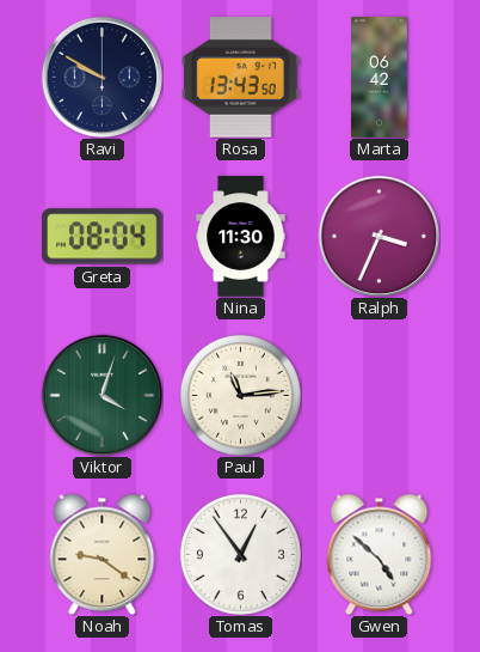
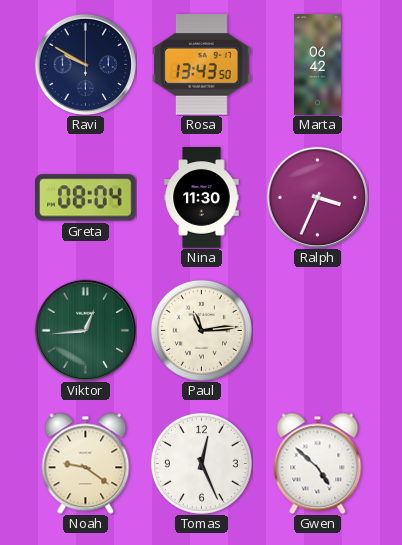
Viktor: 4:03 -> 12:44 (85, 330)
Tomas: 12:54 -> 12:26 (201, 463)
